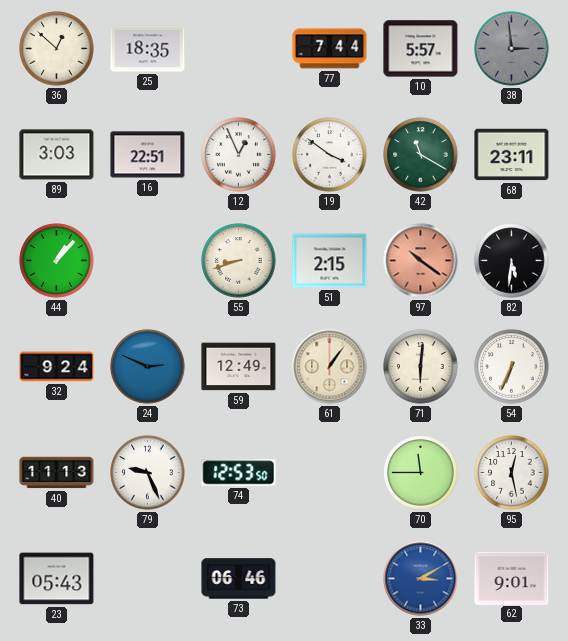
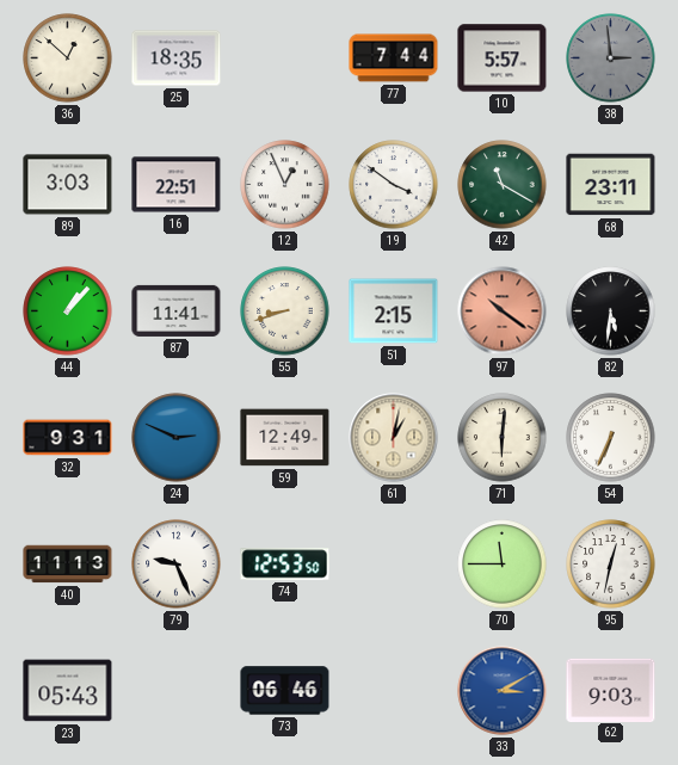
87: none -> 11:41 (177, 310)
32: 9:24 -> 9:31 (68, 438)
61: 1:06 -> 1:02 (394, 438)
95: 12:28 -> 12:32 (611, 565)
62: 9:01 -> 9:03 (611, 690)
